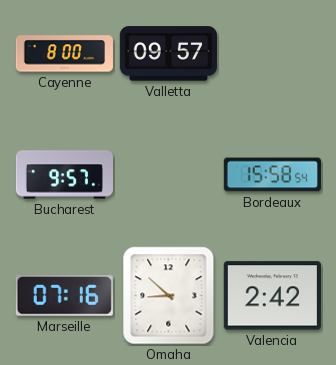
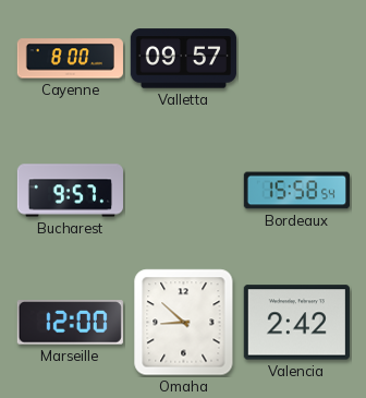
Marseille: 07:16 -> 12:00 (70, 323)
